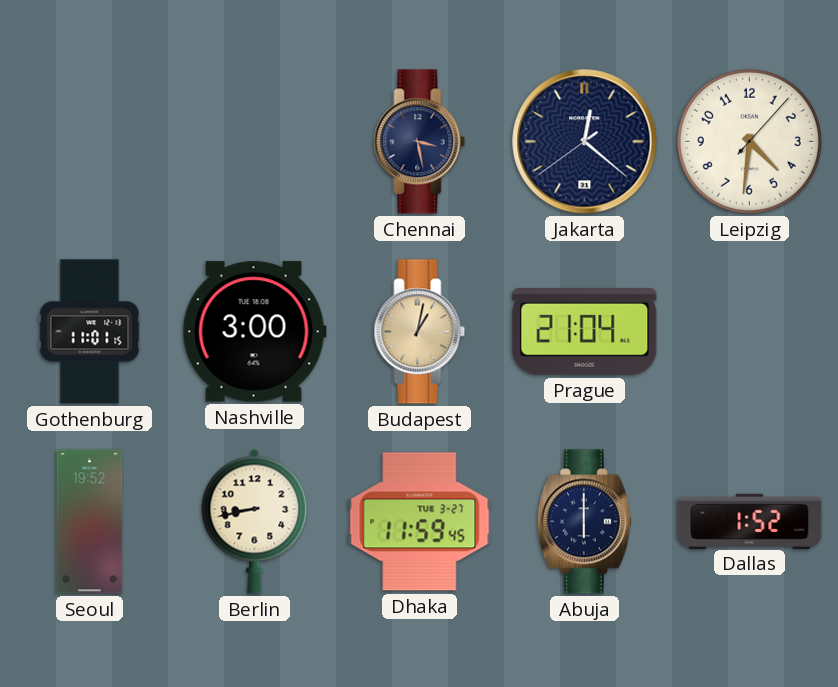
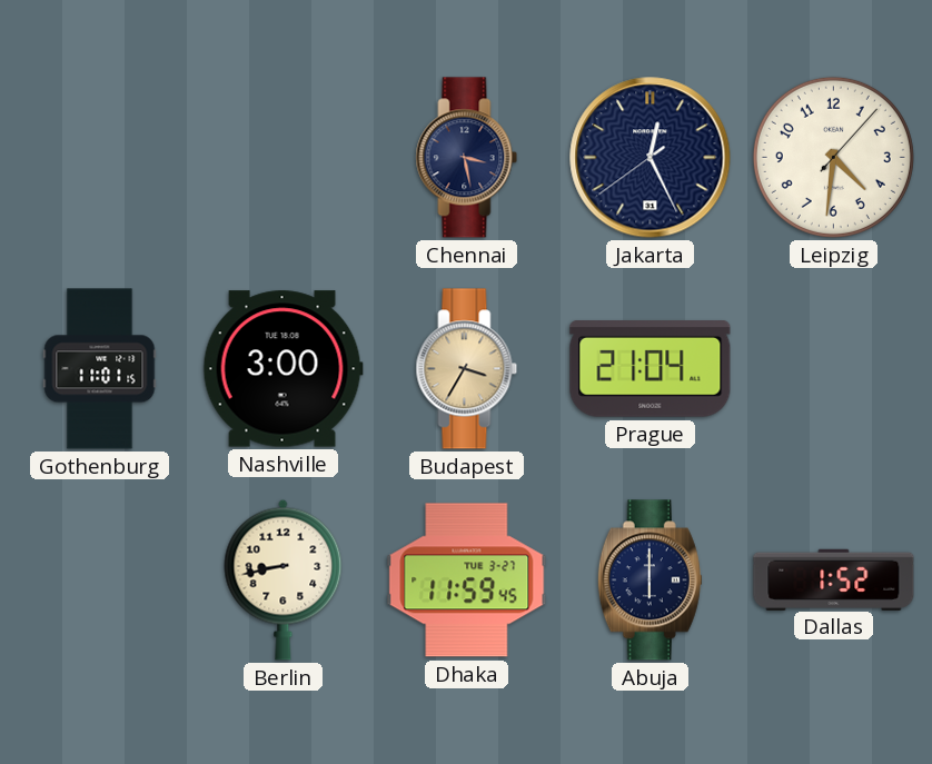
Jakarta: 12:21 -> 12:25 (651, 158)
Budapest: 1:02 -> 3:35 (467, 369)
Seoul: 19:52 -> none (90, 522)
